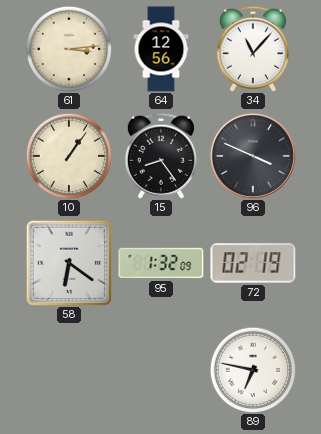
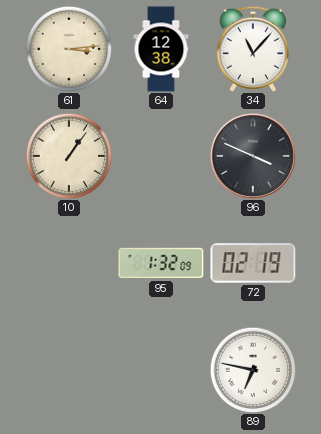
64: 12:56 -> 12:38 (161, 49)
15: 8:24 -> none (161, 156)
58: 6:21 -> none (69, 263)
